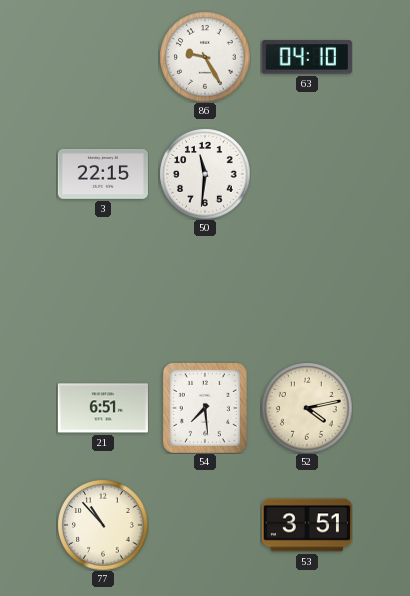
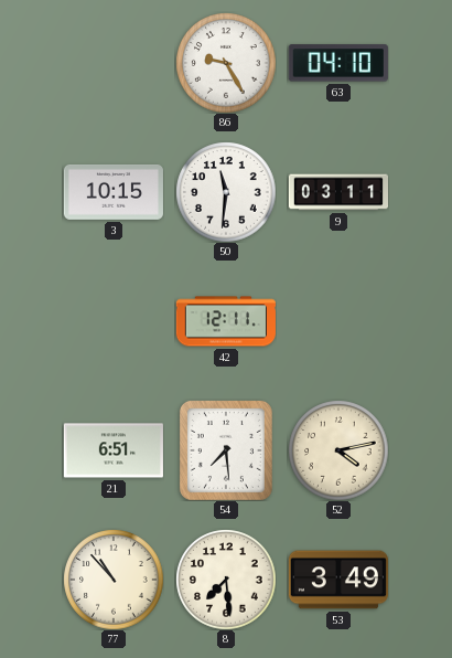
3: 22:15 -> 10:15 (114, 192)
9: none -> 03:11 (337, 192)
42: none -> 12:11 (226, 321)
8: none -> 7:29 (226, 580)
53: 3:51 -> 3:49 (338, 580)
